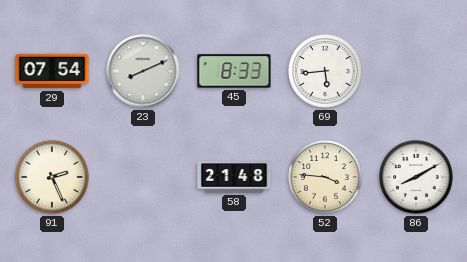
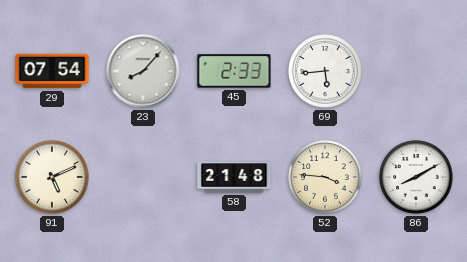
23: 8:11 -> 8:07 (143, 71)
45: 8:33 -> 2:33 (234, 71)
91: 2:26 -> 5:11 (52, 177)
